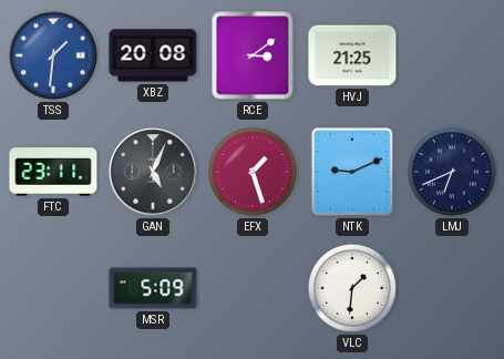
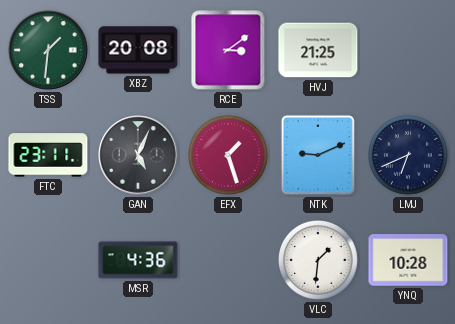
TSS dial: blue -> green (48, 50)
MSR: 5:09 -> 4:36 (138, 260)
YNQ: none -> 10:28 (408, 260)
